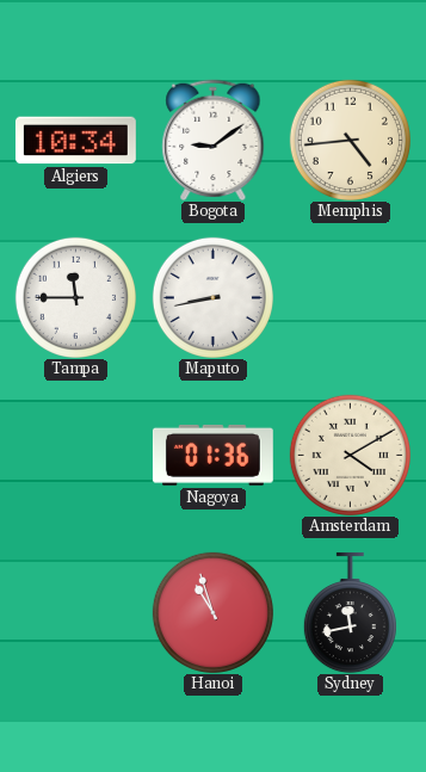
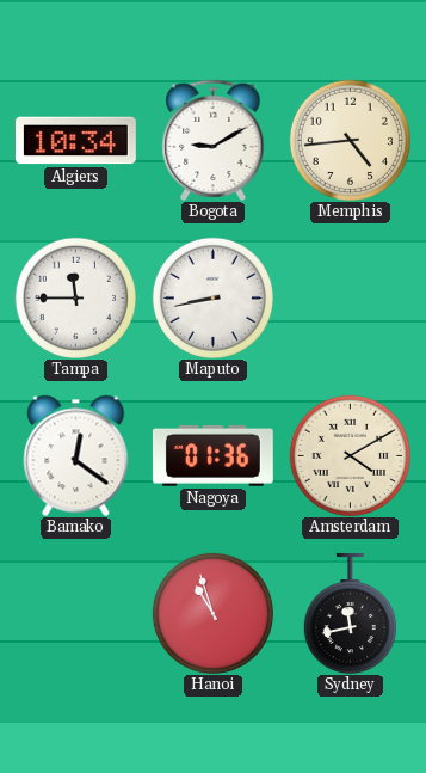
Bogota: 9:09 -> 9:10 (214, 140)
Bamako: none -> 12:21 (76, 455)
